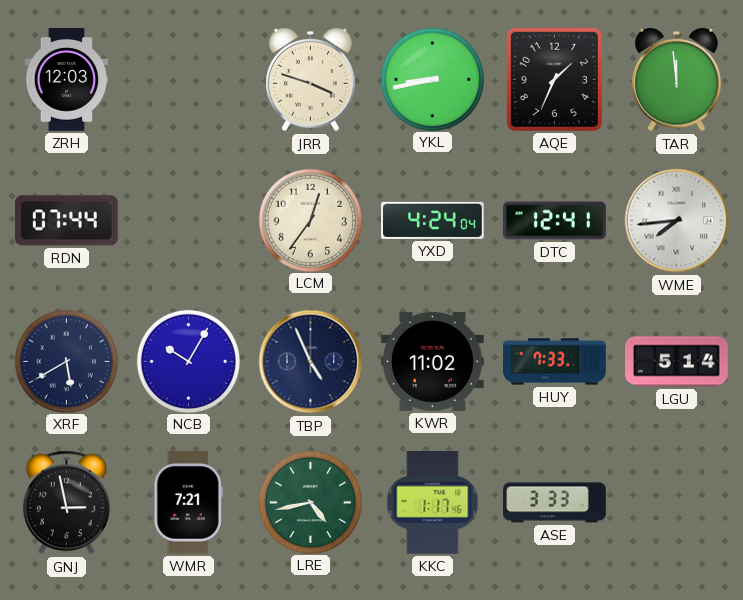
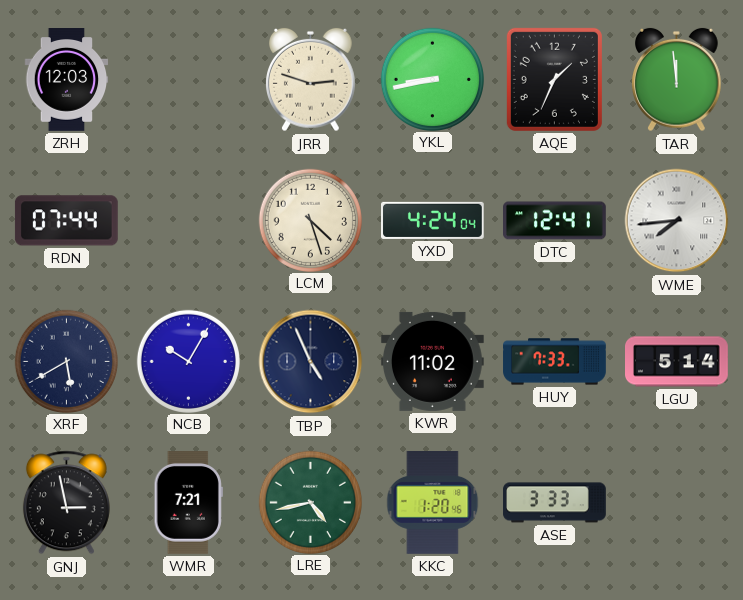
JRR: 3:48 -> 2:48 (311, 80)
LCM: 12:36 -> 4:27 (310, 220)
KKC: 1:17 -> 1:20 (433, 503)
